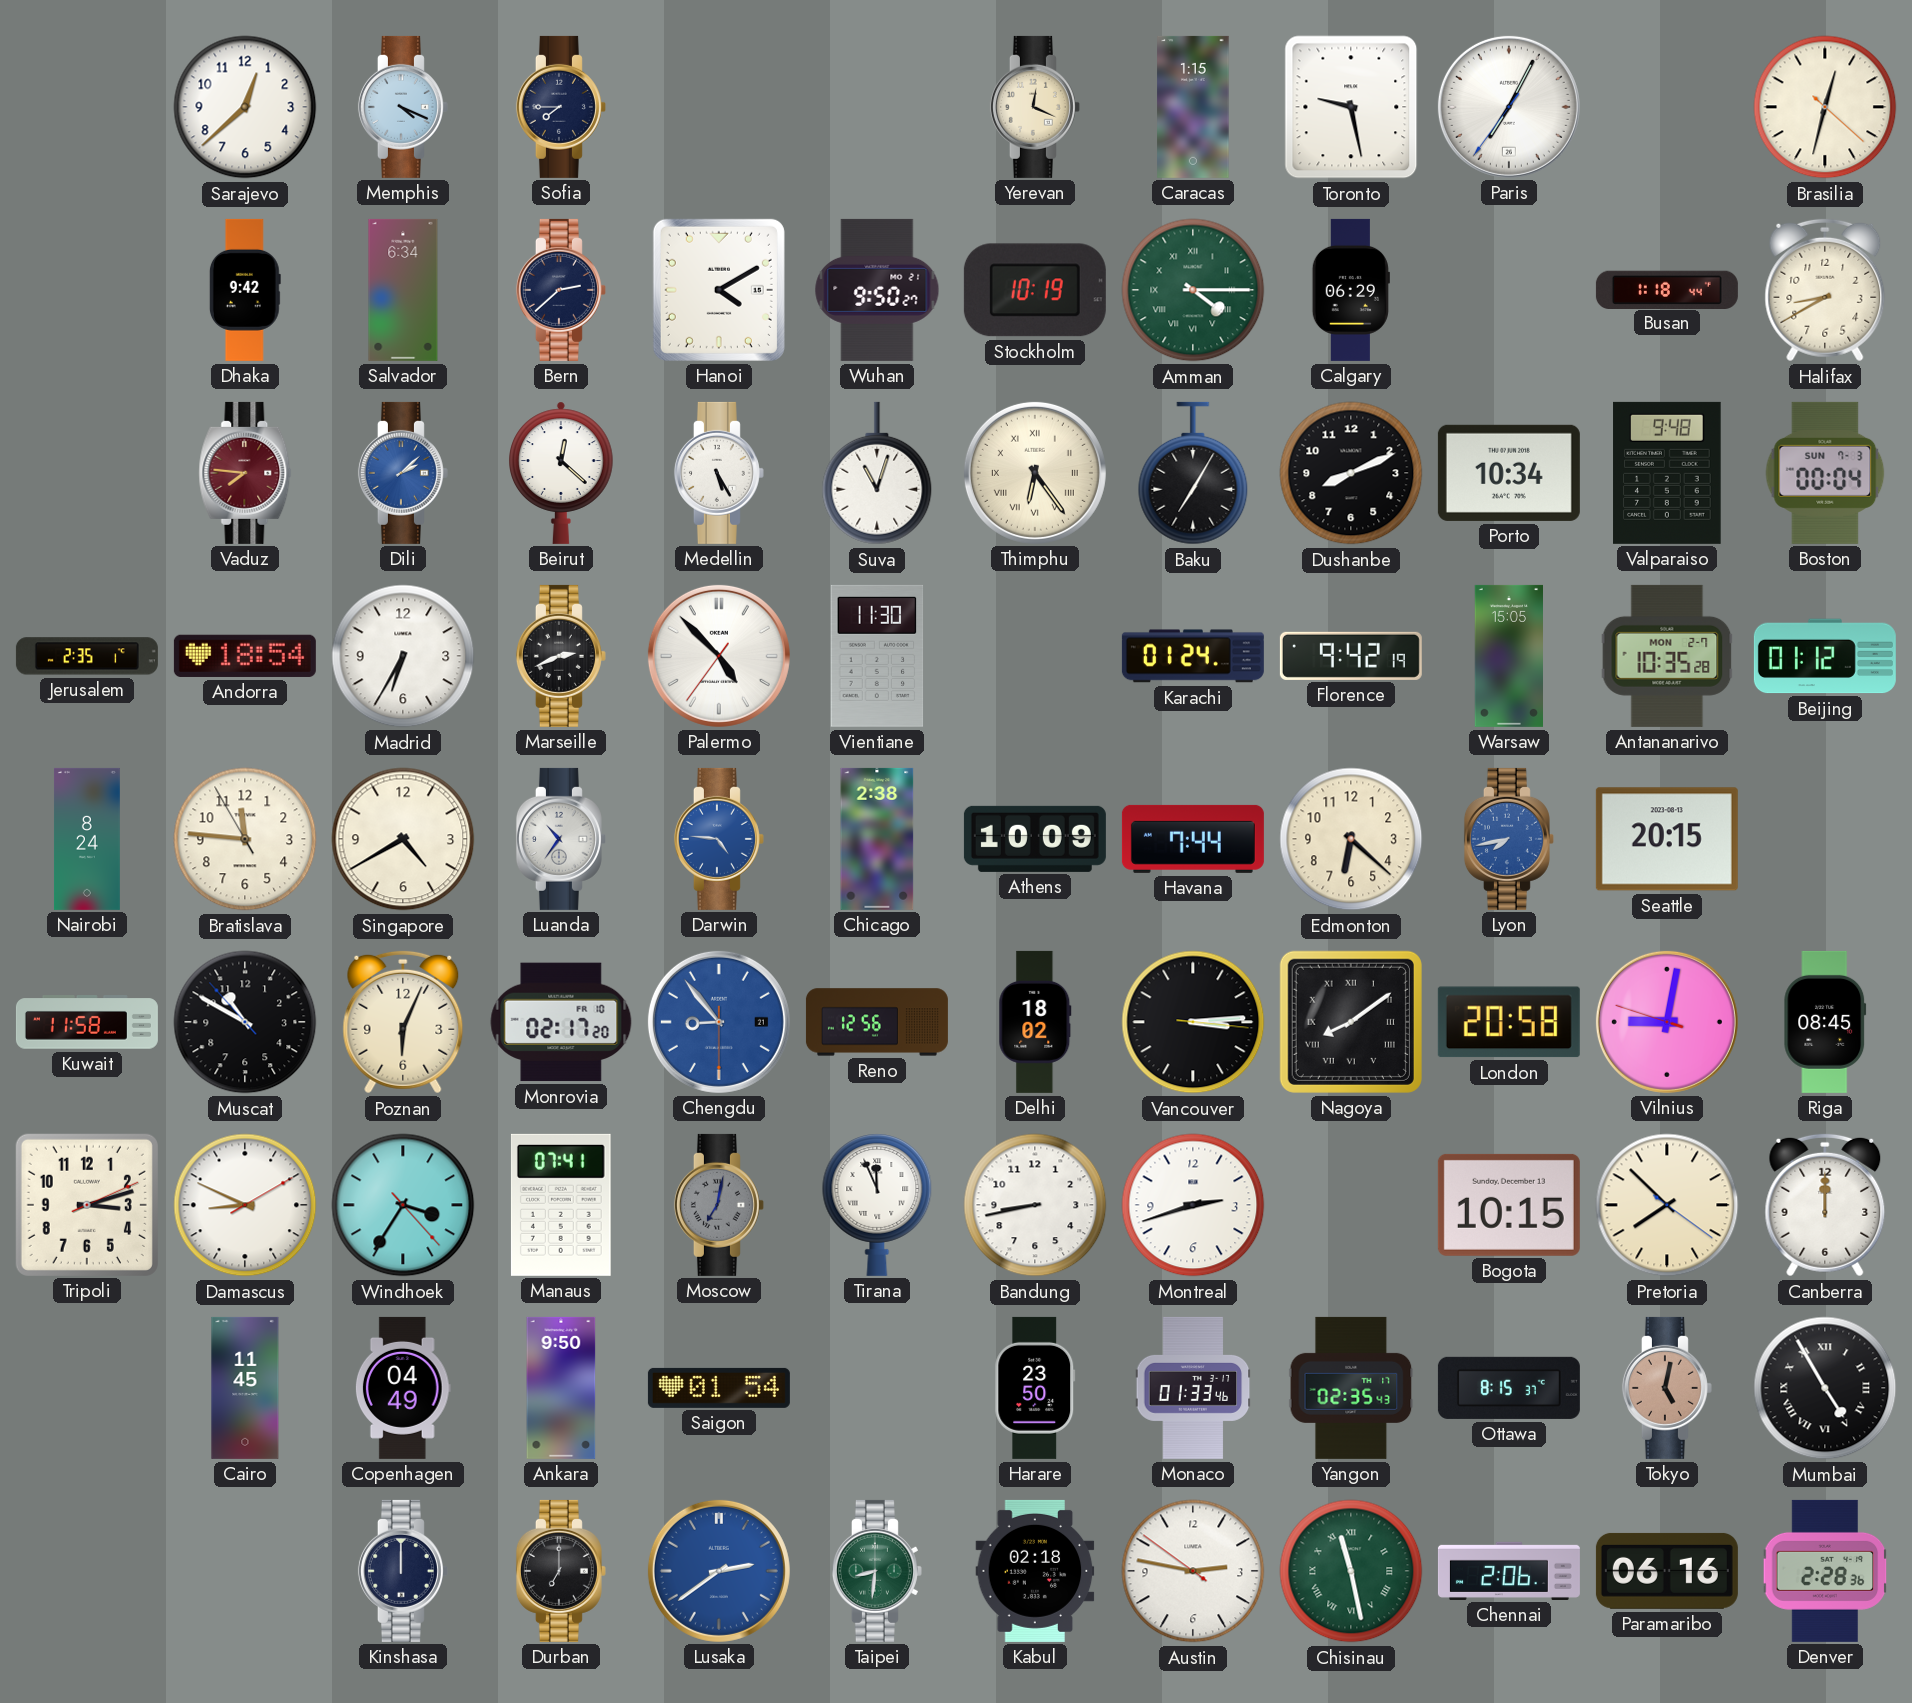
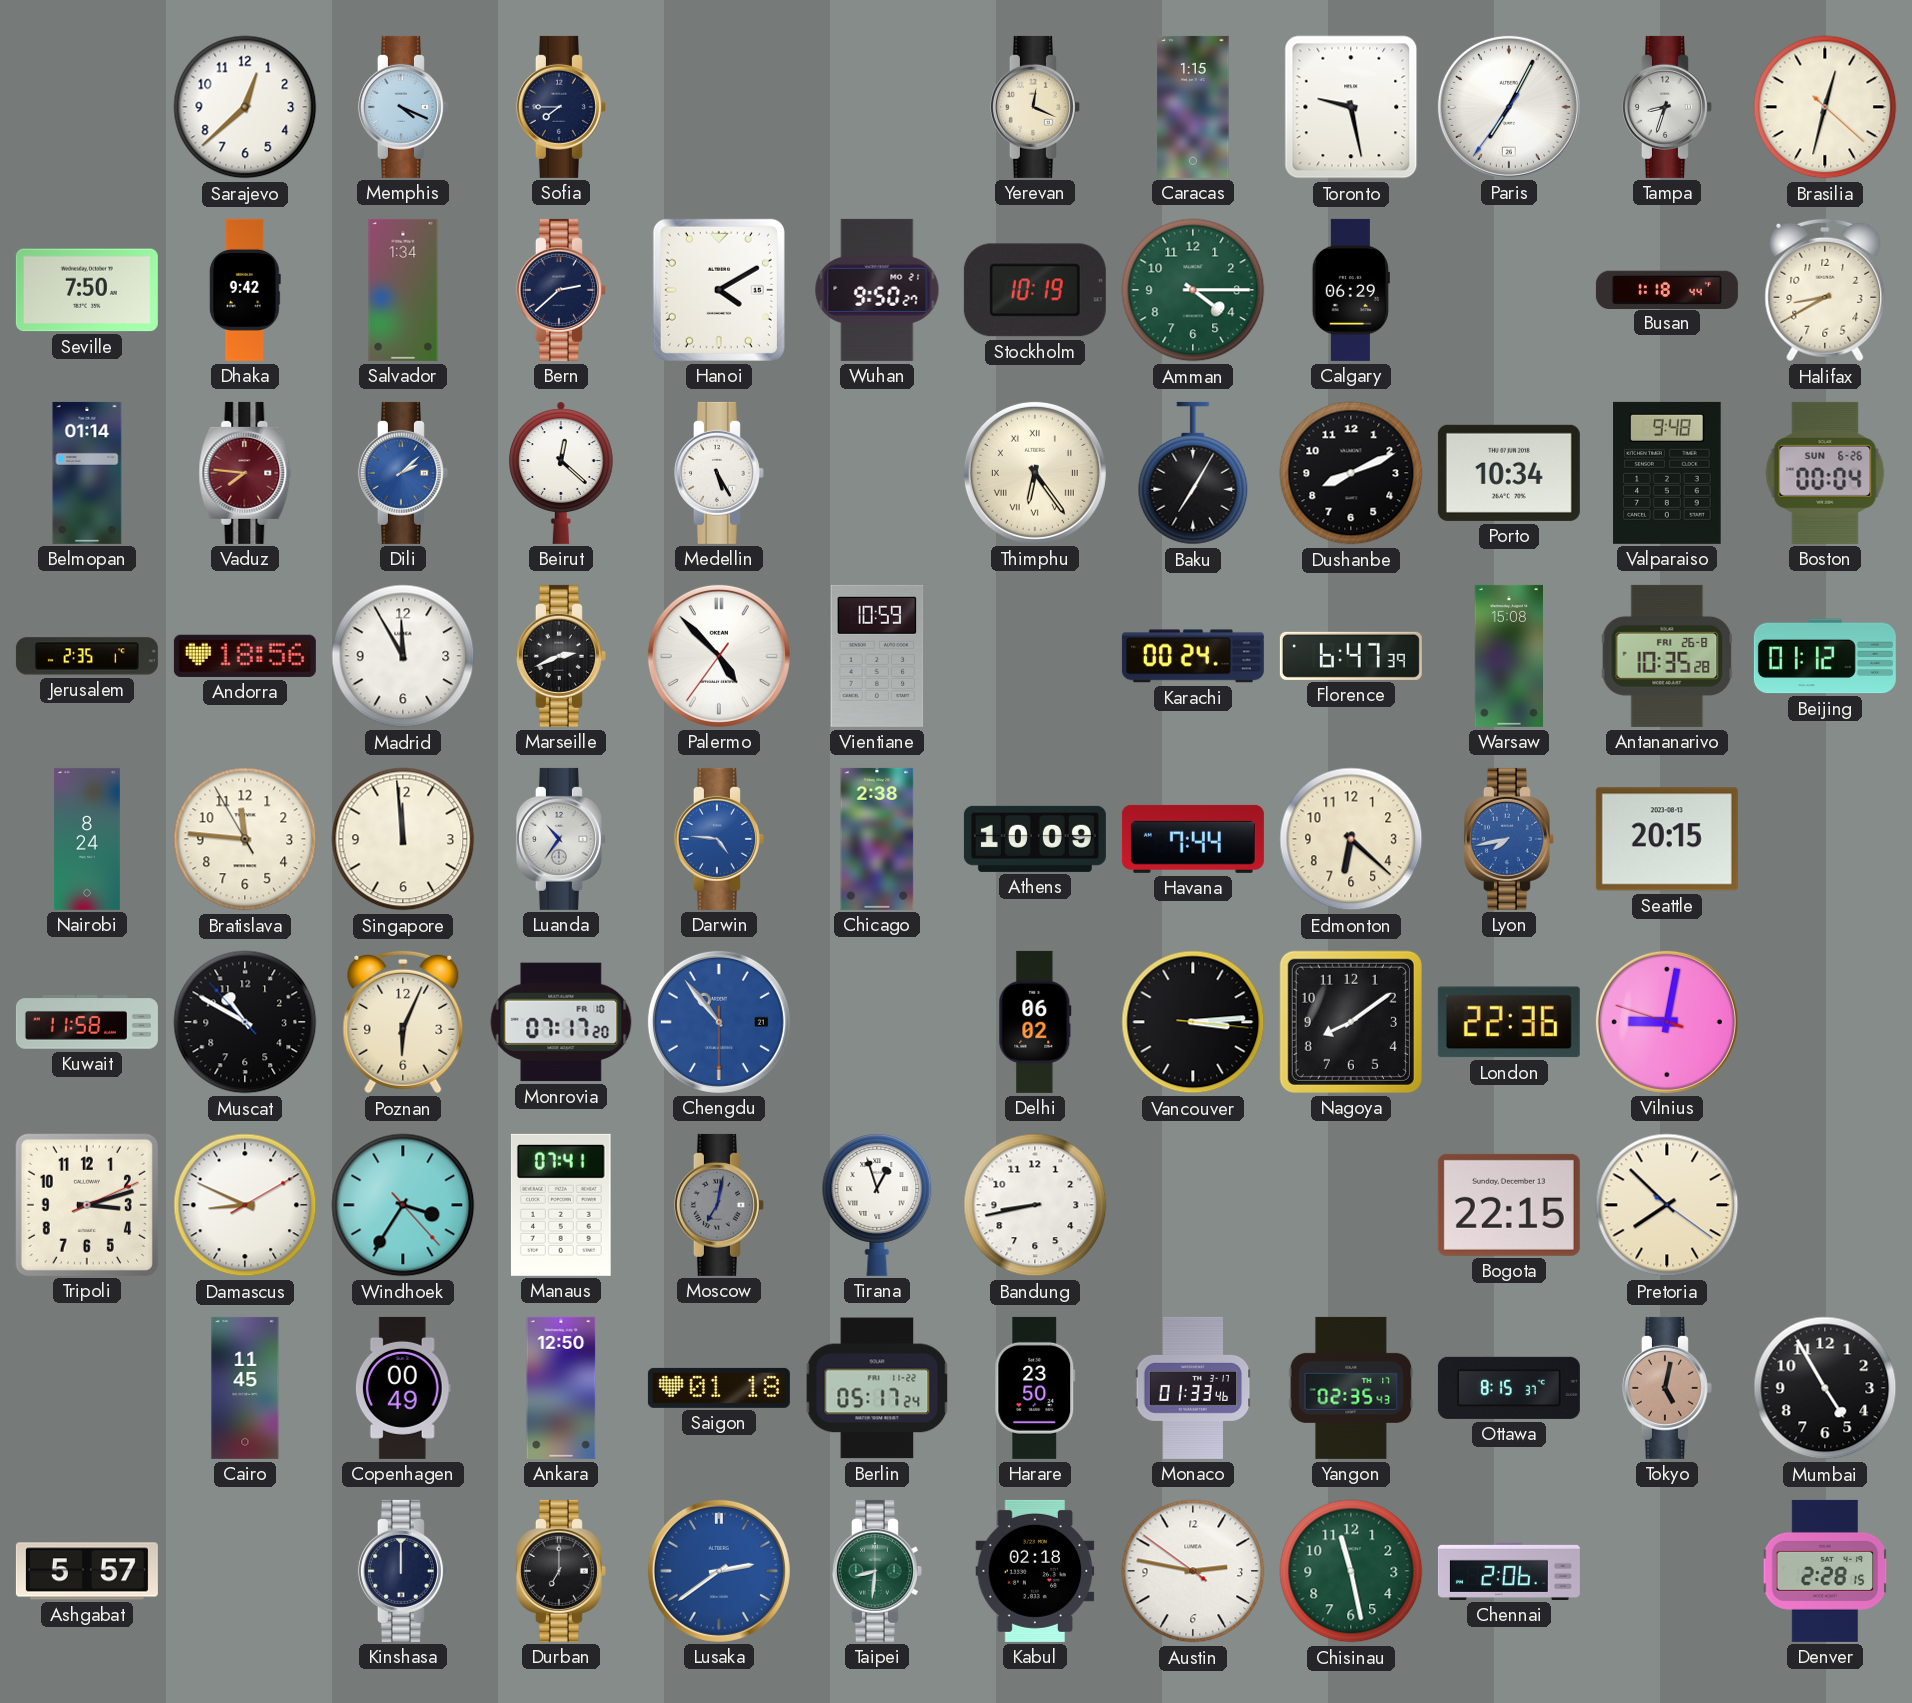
Tampa: none -> 8:33 (1667, 107)
Seville: none -> 7:50 (87, 290)
Salvador: 6:34 -> 1:34 (403, 290)
Amman numerals: Roman -> Arabic (1193, 290)
Belmopan: none -> 01:14 (87, 473)
Suva: 11:03 -> none (877, 473)
Boston date: SUN 7-3 -> SUN 6-26 (1825, 473)
Andorra: 18:54 -> 18:56 (245, 656)
Madrid: 6:35 -> 11:55 (403, 656)
Vientiane: 11:30 -> 10:59 (877, 656)
Karachi: 01:24 -> 00:24 (1193, 656)
Florence: 9:42 -> 6:47 (1351, 656)
Warsaw: 15:05 -> 15:08 (1508, 656)
Antananarivo date: MON 2-7 -> FRI 26-8 (1667, 656)
Singapore: 4:40 -> 11:59 (403, 839)
Monrovia: 02:17 -> 07:17 (561, 1022)
Chengdu: 8:53 -> 10:53 (719, 1022)
Reno: 12:56 -> none (877, 1022)
Delhi: 18:02 -> 06:02 (1035, 1022)
Nagoya numerals: Roman -> Arabic (1351, 1022)
London: 20:58 -> 22:36 (1509, 1022)
Riga: 08:45 -> none (1825, 1022)
Tirana: 11:56 -> 12:57 (877, 1205)
Montreal: 2:42 -> none (1193, 1205)
Bogota: 10:15 -> 22:15 (1509, 1205)
Canberra: 12:00 -> none (1825, 1205)
Copenhagen: 04:49 -> 00:49 (403, 1388)
Ankara: 9:50 -> 12:50 (561, 1388)
Saigon: 01:54 -> 01:18 (719, 1388)
Berlin: none -> 05:17 (877, 1388)
Mumbai numerals: Roman -> Arabic (1825, 1388)
Ashgabat: none -> 5:57 (87, 1571)
Chisinau numerals: Roman -> Arabic (1351, 1571)
Paramaribo: 06:16 -> none (1667, 1571)
Denver: 2:28:36 -> 2:28:15 (1825, 1571)
